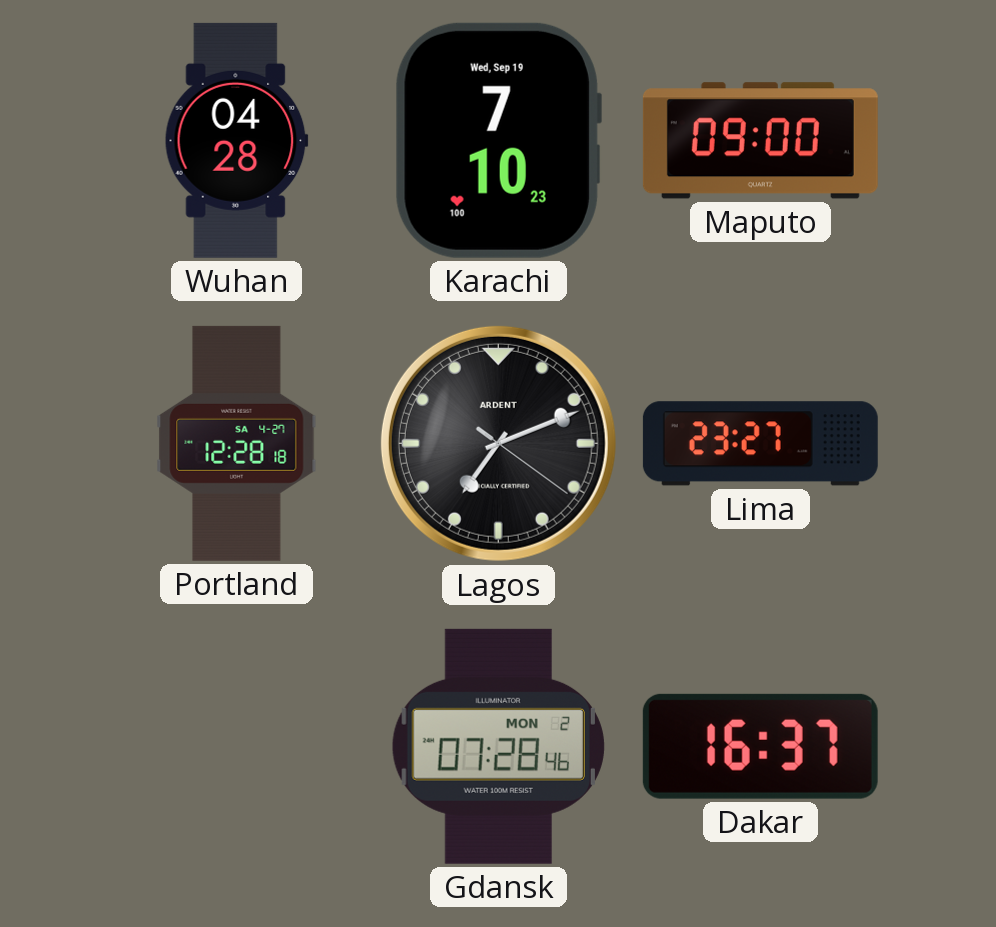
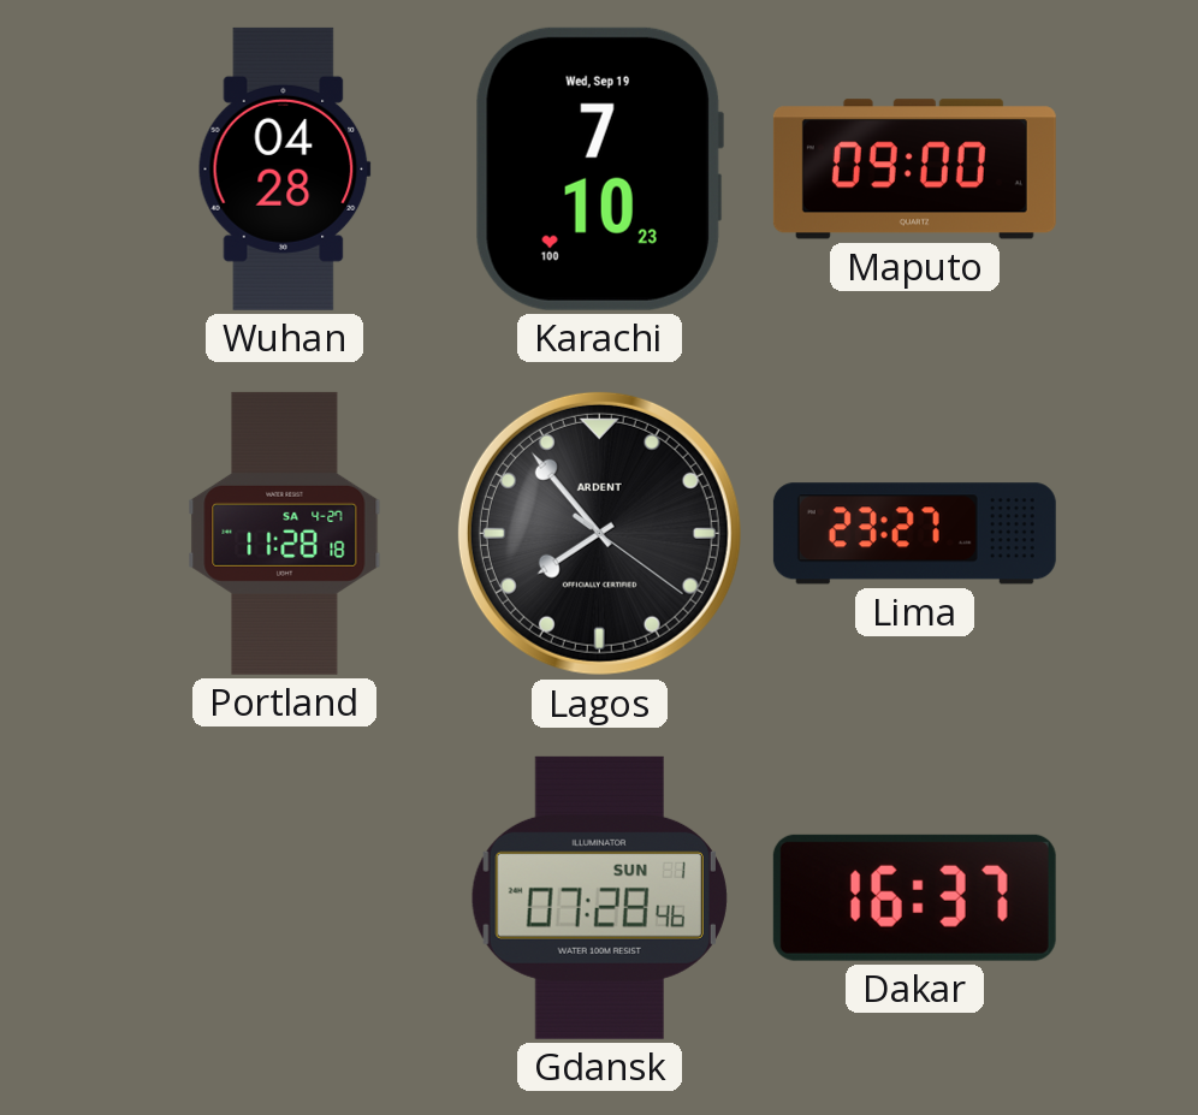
Portland: 12:28 -> 11:28 (285, 533)
Lagos: 7:11 -> 7:53 (599, 533)
Gdansk date: MON 2 -> SUN 1 (599, 897)
